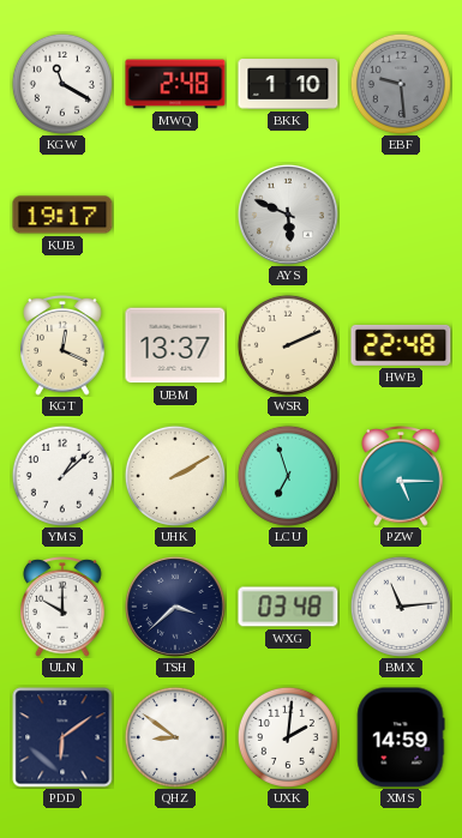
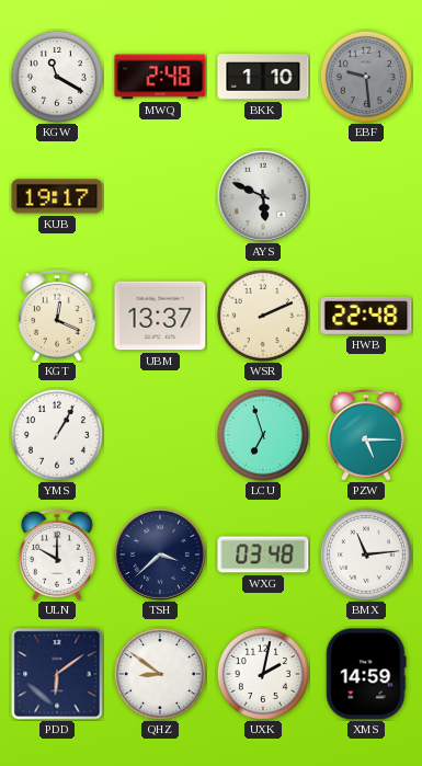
YMS: 1:08 -> 1:05 (57, 435)
UHK: 2:10 -> none (175, 476)
UXK: 2:01 -> 2:02 (263, 674)
